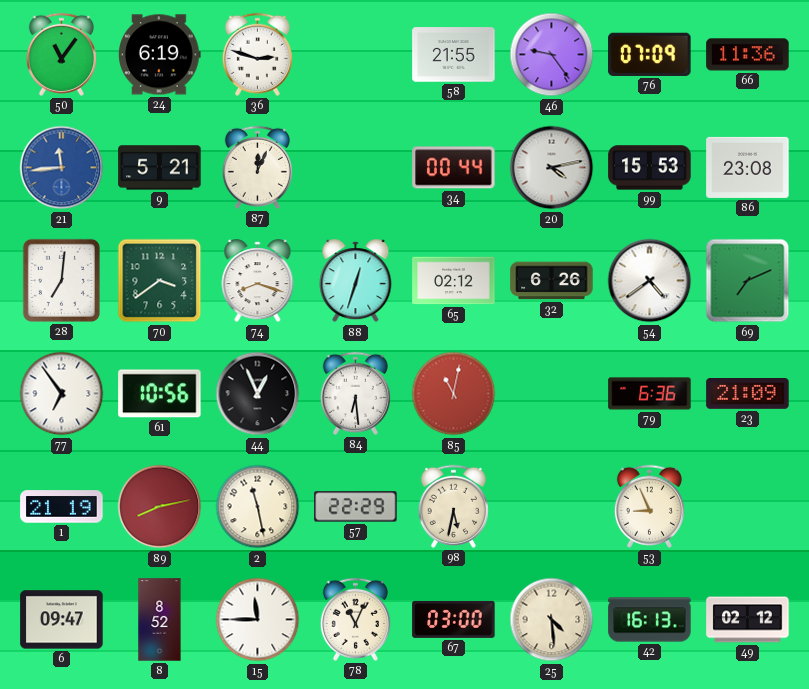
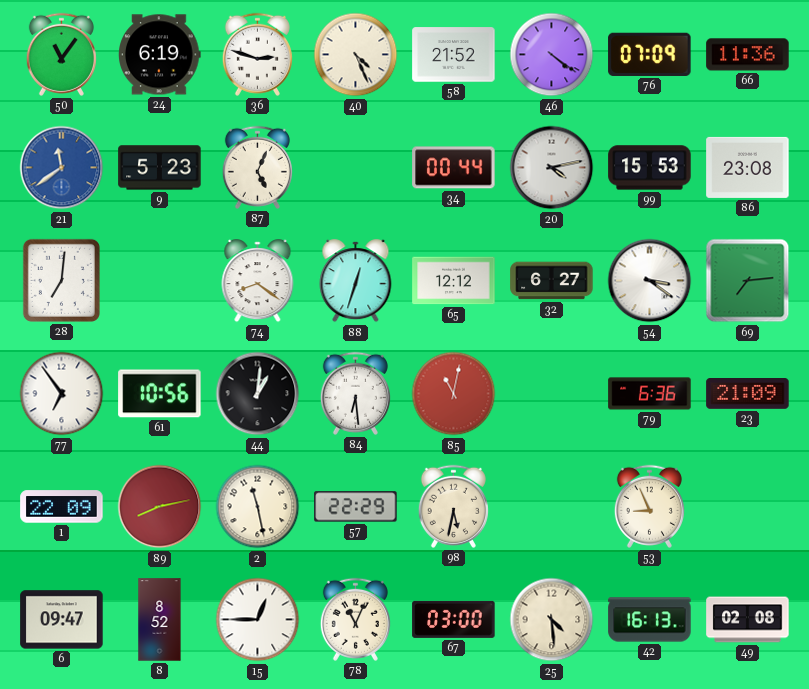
40: none -> 4:26 (356, 55)
58: 21:55 -> 21:52 (454, 55)
46: 9:24 -> 4:21 (552, 55)
21: 11:44 -> 11:39 (62, 168)
9: 5:21 -> 5:23 (160, 168)
87: 12:04 -> 5:04 (257, 167)
70: 3:39 -> none (160, 281)
74: 8:18 -> 8:21 (258, 281)
65: 02:12 -> 12:12 (454, 281)
32: 6:26 -> 6:27 (552, 281)
54: 4:39 -> 3:21 (650, 281)
69: 7:11 -> 7:14 (748, 281)
44: 12:56 -> 1:01 (258, 394)
1: 21:19 -> 22:09 (62, 507)
15: 11:45 -> 12:45 (258, 620)
49: 02:12 -> 02:08 (748, 620)
